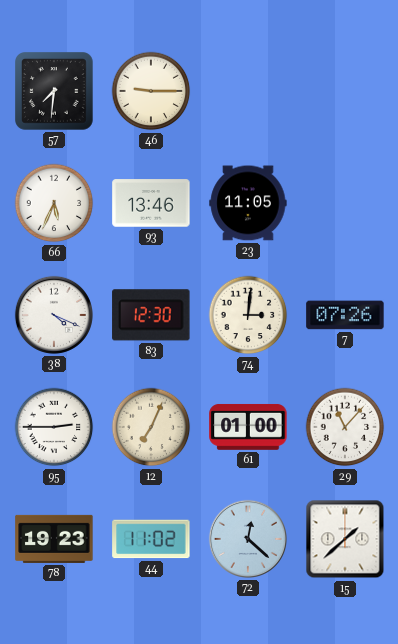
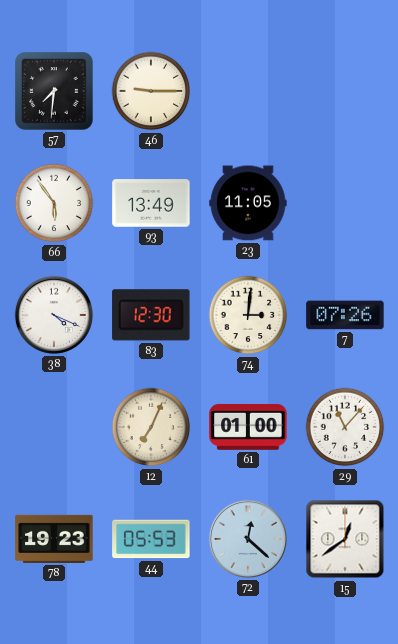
66: 5:34 -> 5:54 (54, 203)
93: 13:46 -> 13:49 (151, 203)
95: 2:45 -> none (54, 427)
44: 11:02 -> 05:53 (151, 539)
15: 1:38 -> 12:39 (345, 539)
